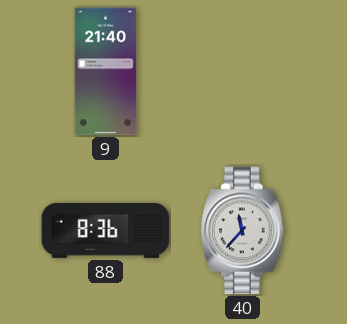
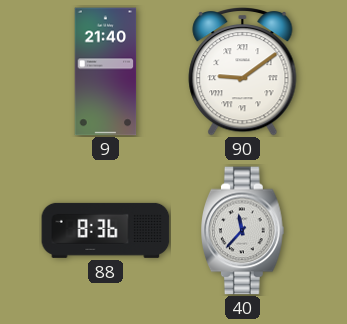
90: none -> 9:09 (243, 71)
